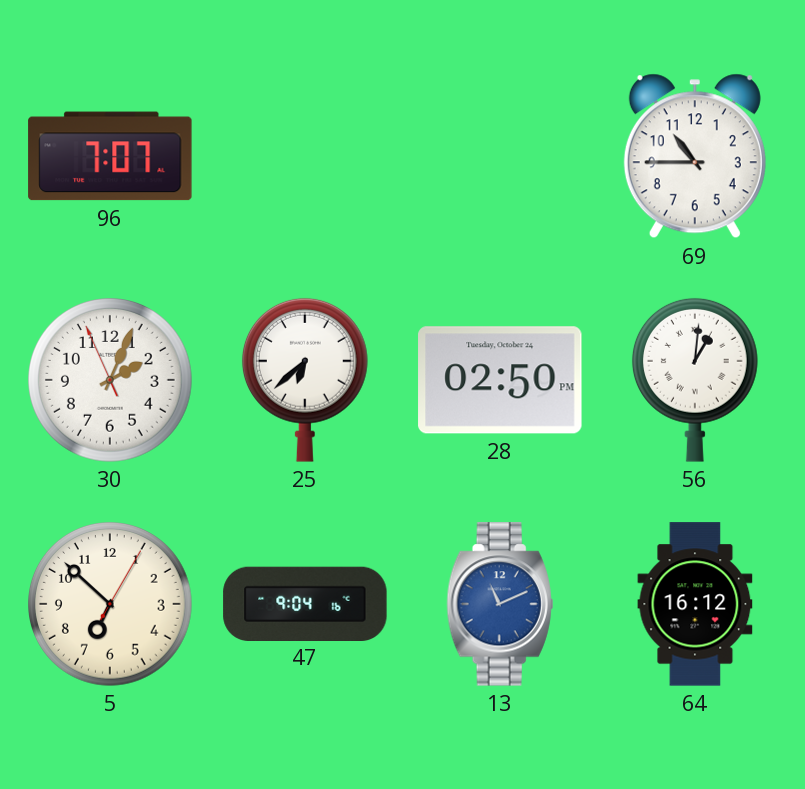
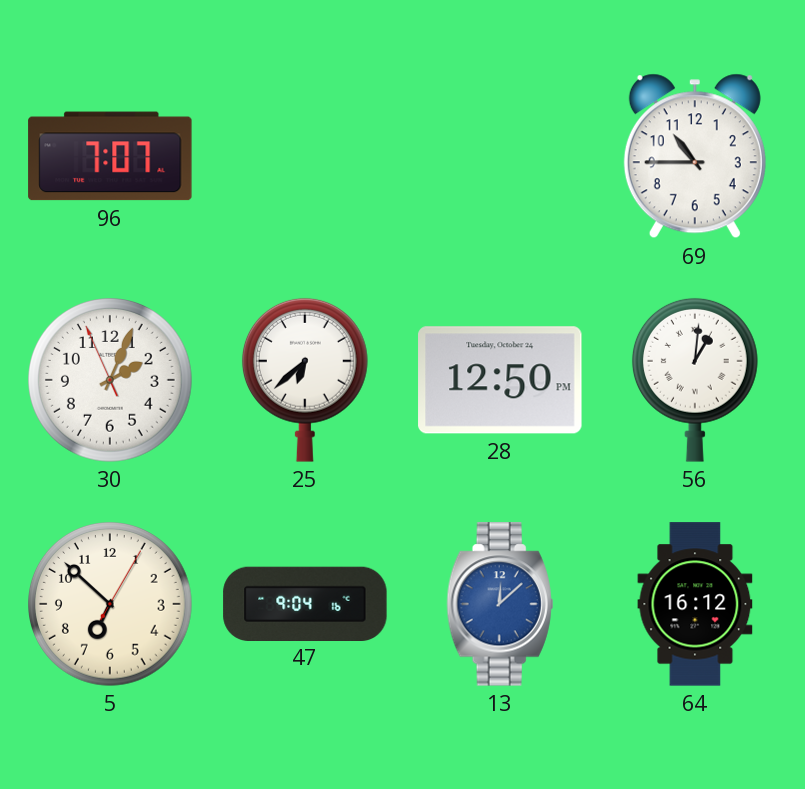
28: 02:50 -> 12:50 (500, 380)
13: 11:11 -> 12:08 (500, 604)
